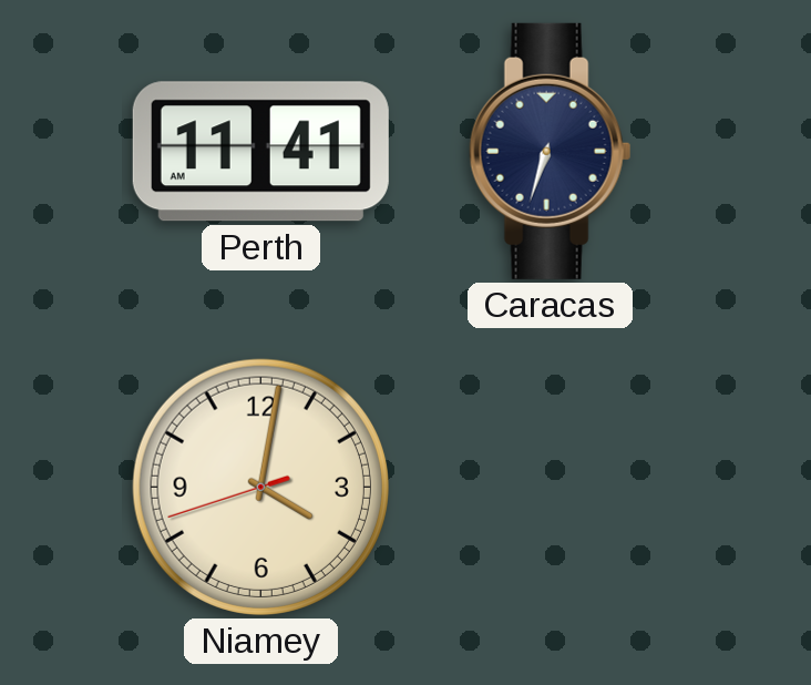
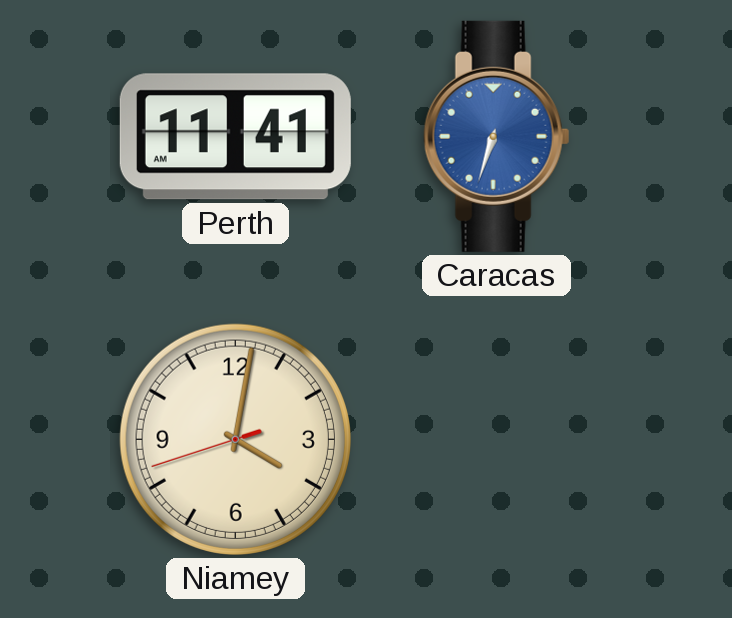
Caracas dial: navy -> blue (497, 136)
